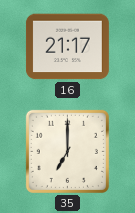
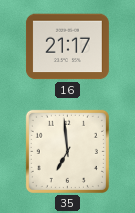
35: 7:00 -> 6:59 (67, 151)
